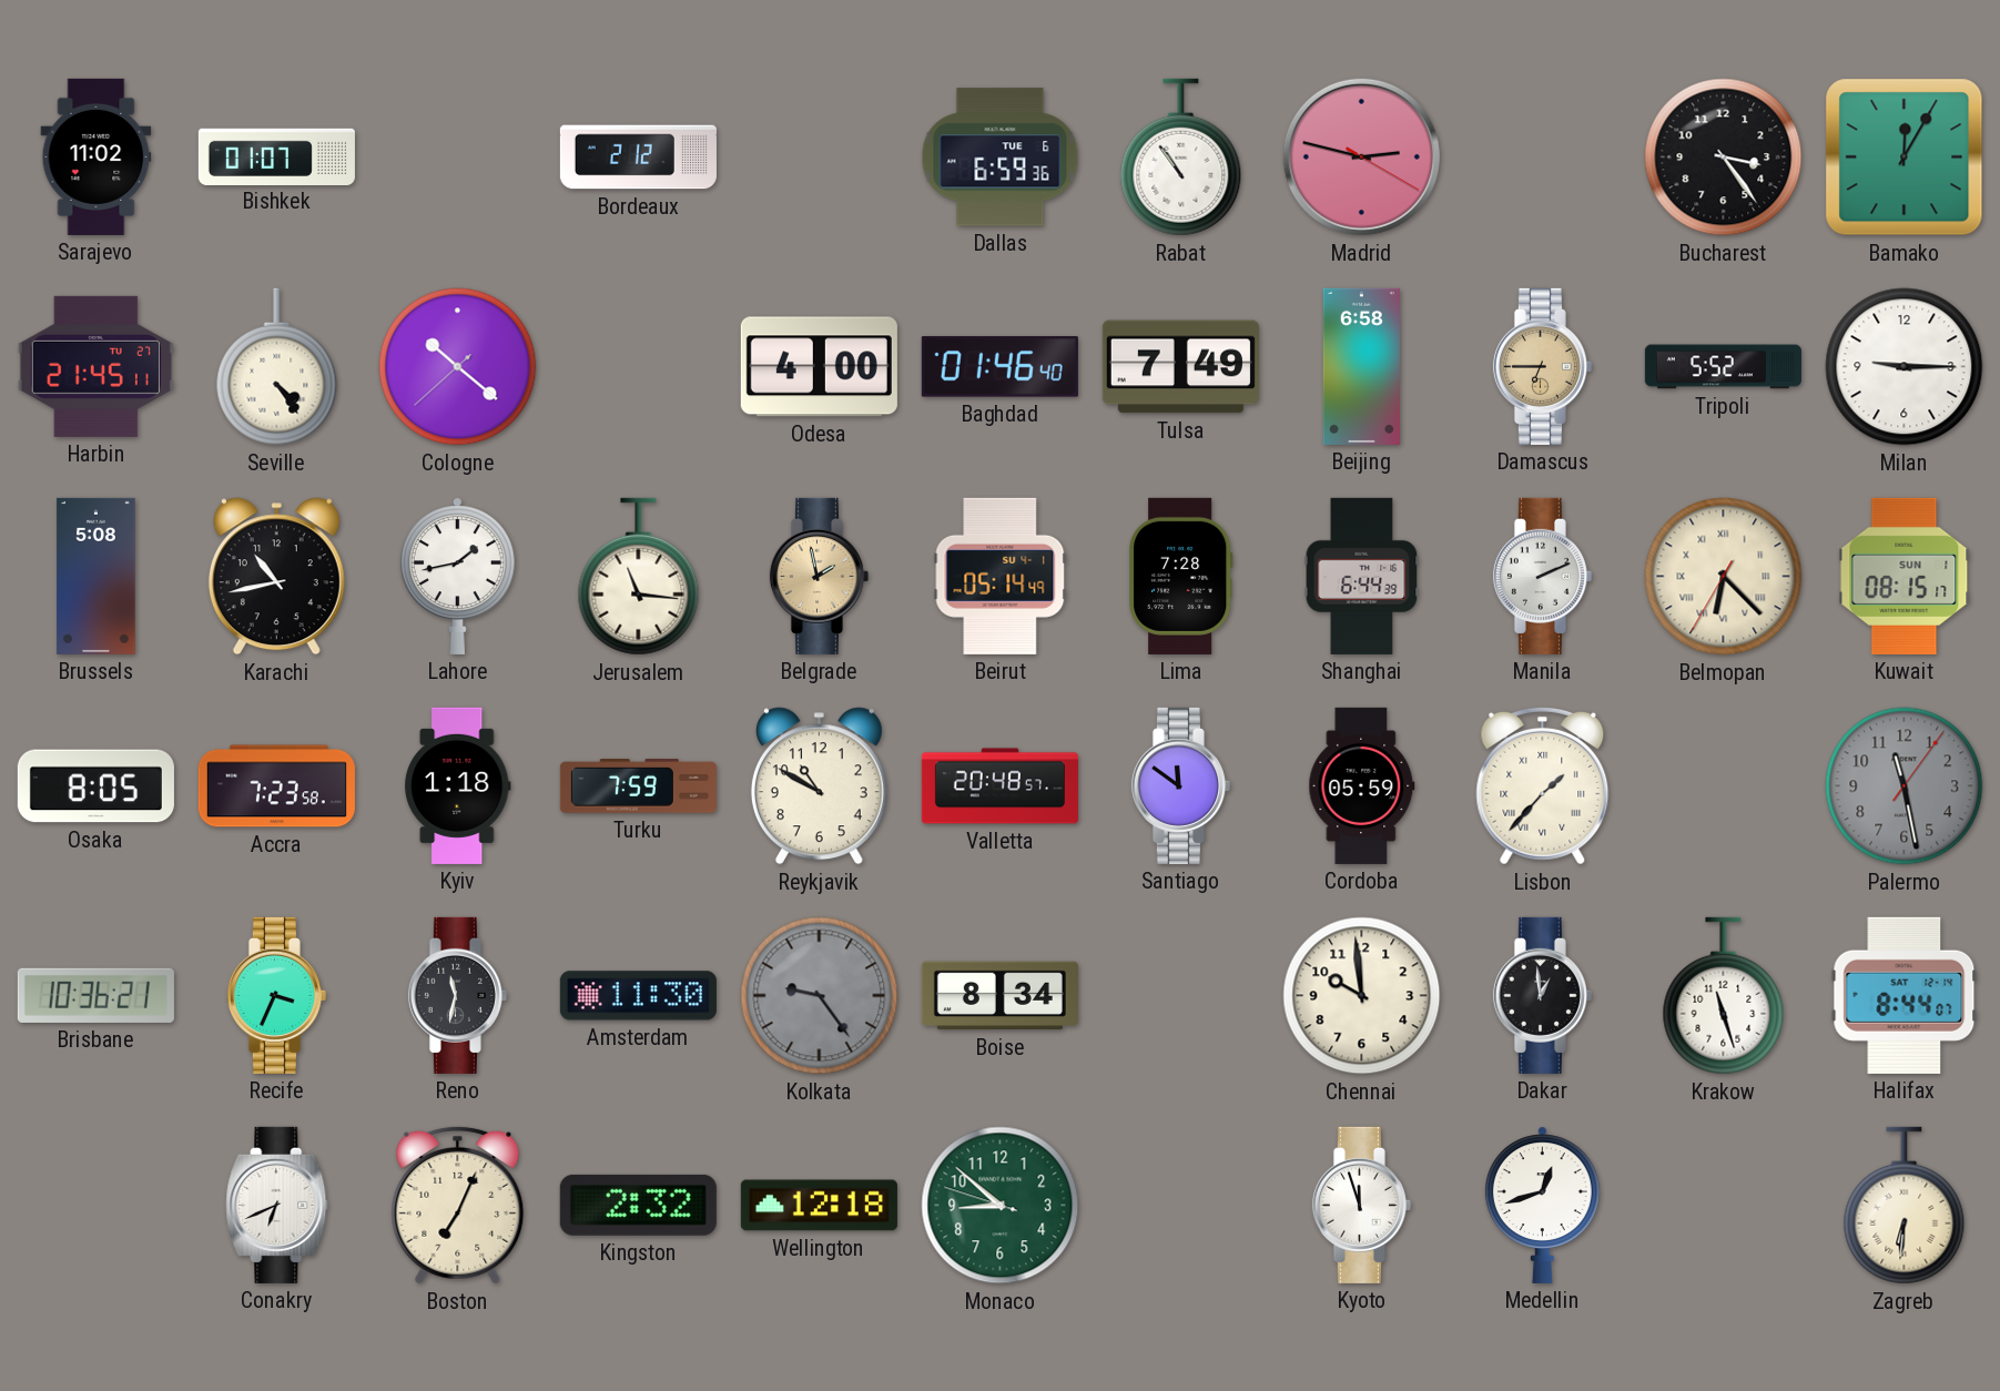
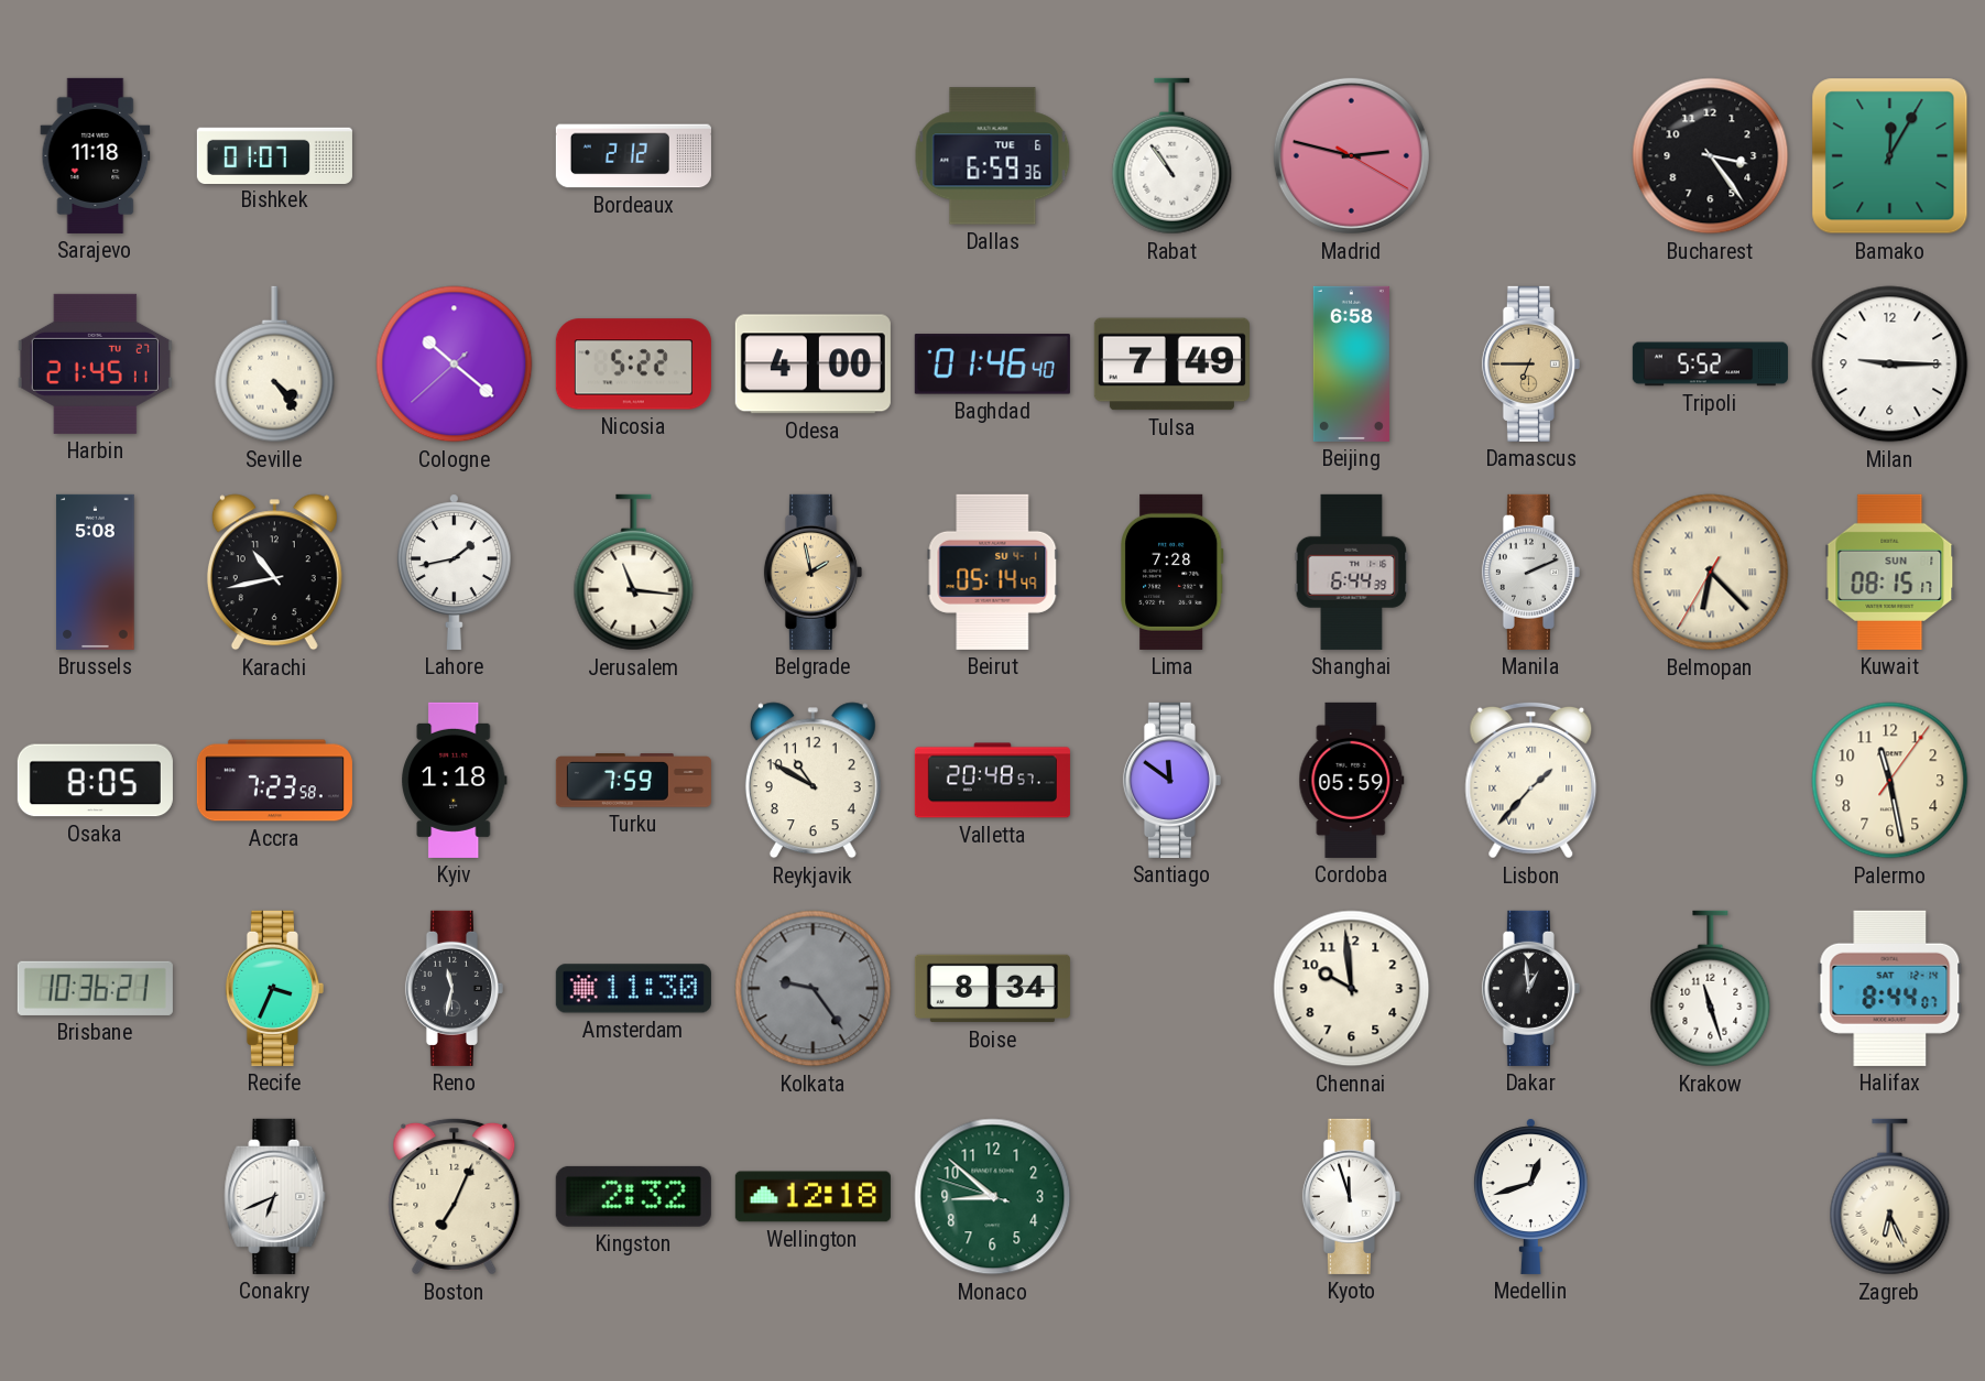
Sarajevo: 11:02 -> 11:18 (96, 155)
Nicosia: none -> 5:22 (633, 365)
Palermo dial: grey -> cream (1890, 781)
Zagreb: 6:31 -> 6:26 (1890, 1197)
